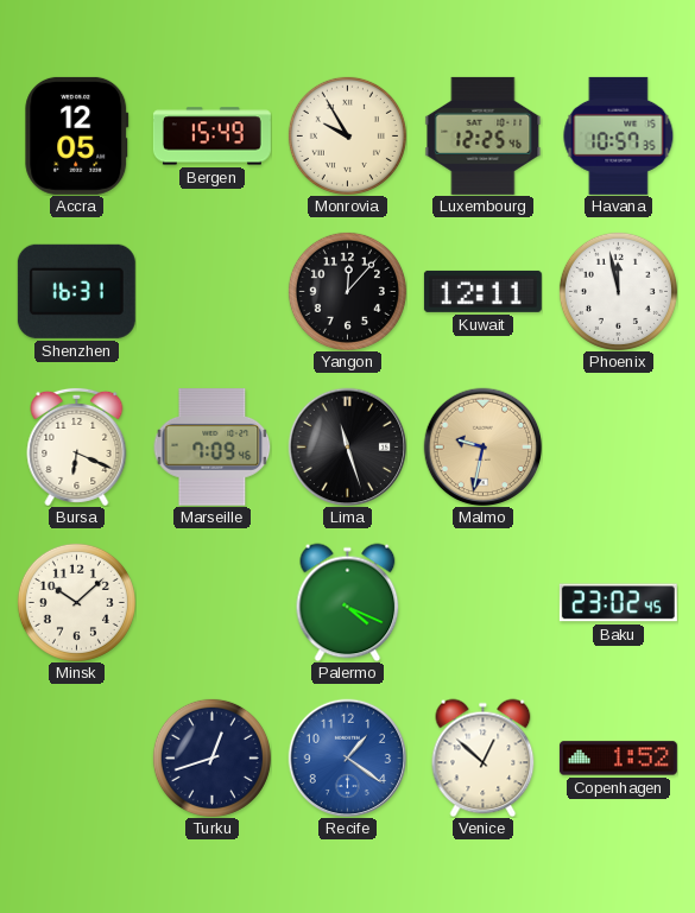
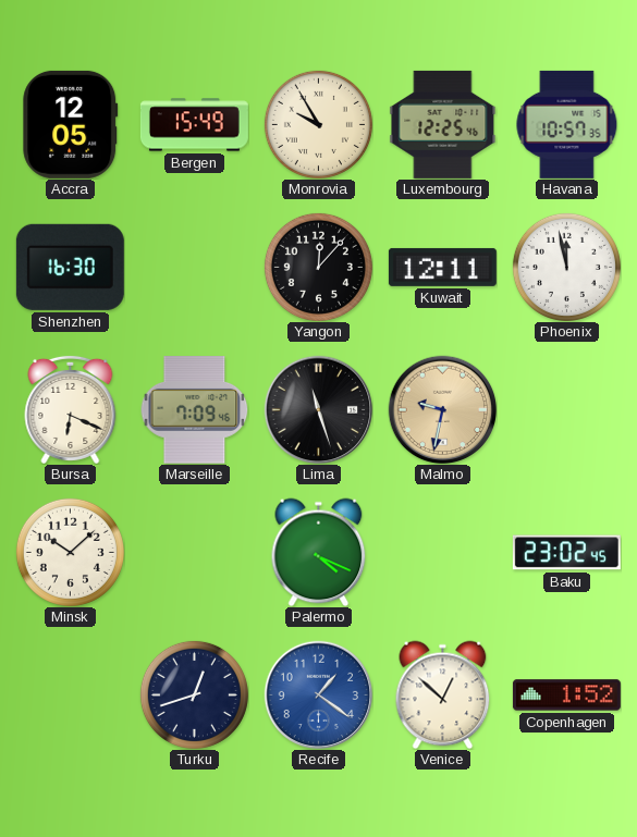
Shenzhen: 16:31 -> 16:30 (70, 267)
